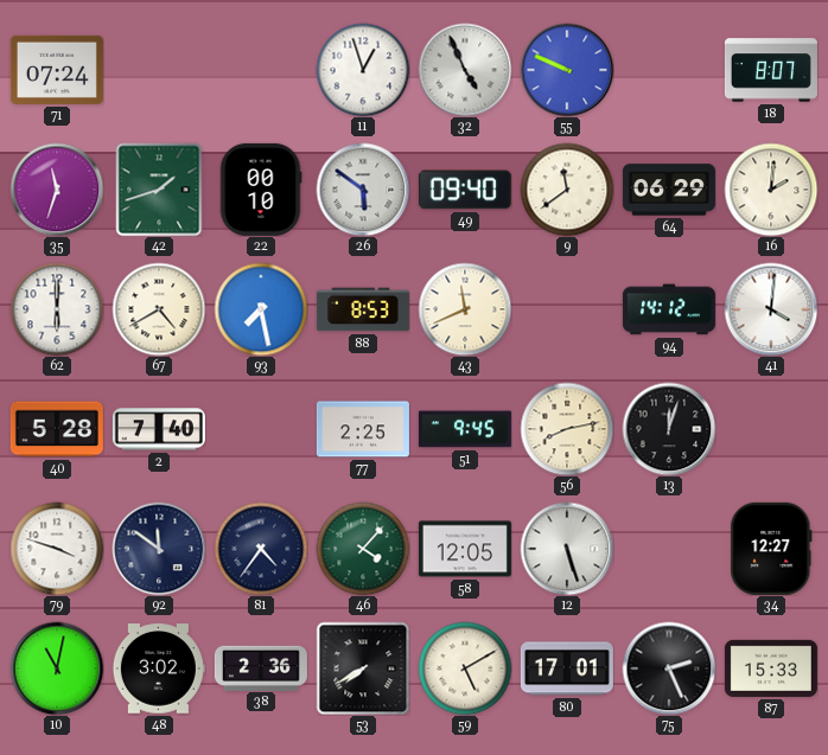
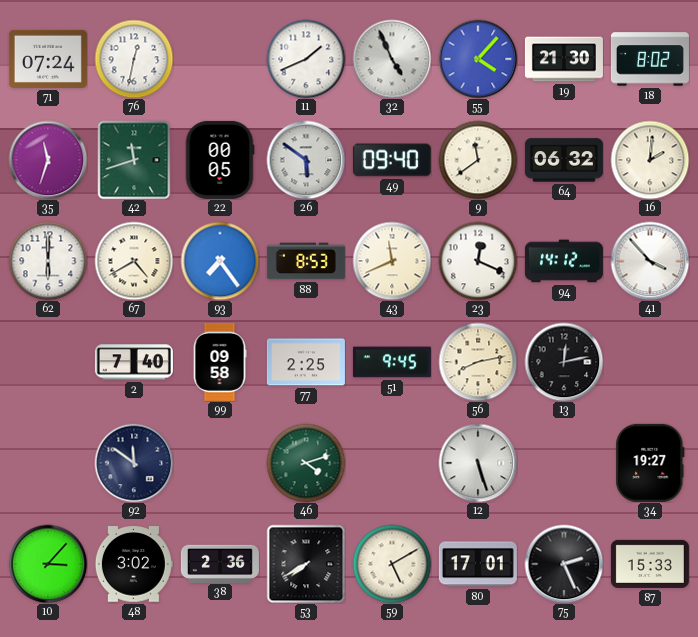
76: none -> 12:32 (134, 59)
11: 12:57 -> 1:41 (306, 59)
55: 9:49 -> 4:07 (478, 59)
19: none -> 21:30 (564, 59)
18: 8:07 -> 8:02 (650, 59)
42: 1:42 -> 11:42 (134, 160)
22: 00:10 -> 00:05 (220, 160)
64: 06:29 -> 06:32 (564, 160)
93: 7:28 -> 7:24 (220, 261)
23: none -> 12:19 (478, 261)
41: 4:01 -> 3:53 (650, 261)
40: 5:28 -> none (57, 429)
99: none -> 09:58 (220, 362)
13: 12:03 -> 12:13 (564, 362)
79: 3:48 -> none (57, 549)
81: 4:36 -> none (261, 549)
46: 4:07 -> 4:12 (306, 463)
58: 12:05 -> none (465, 549)
34: 12:27 -> 19:27 (650, 463)
10: 11:02 -> 3:07 (48, 564)
